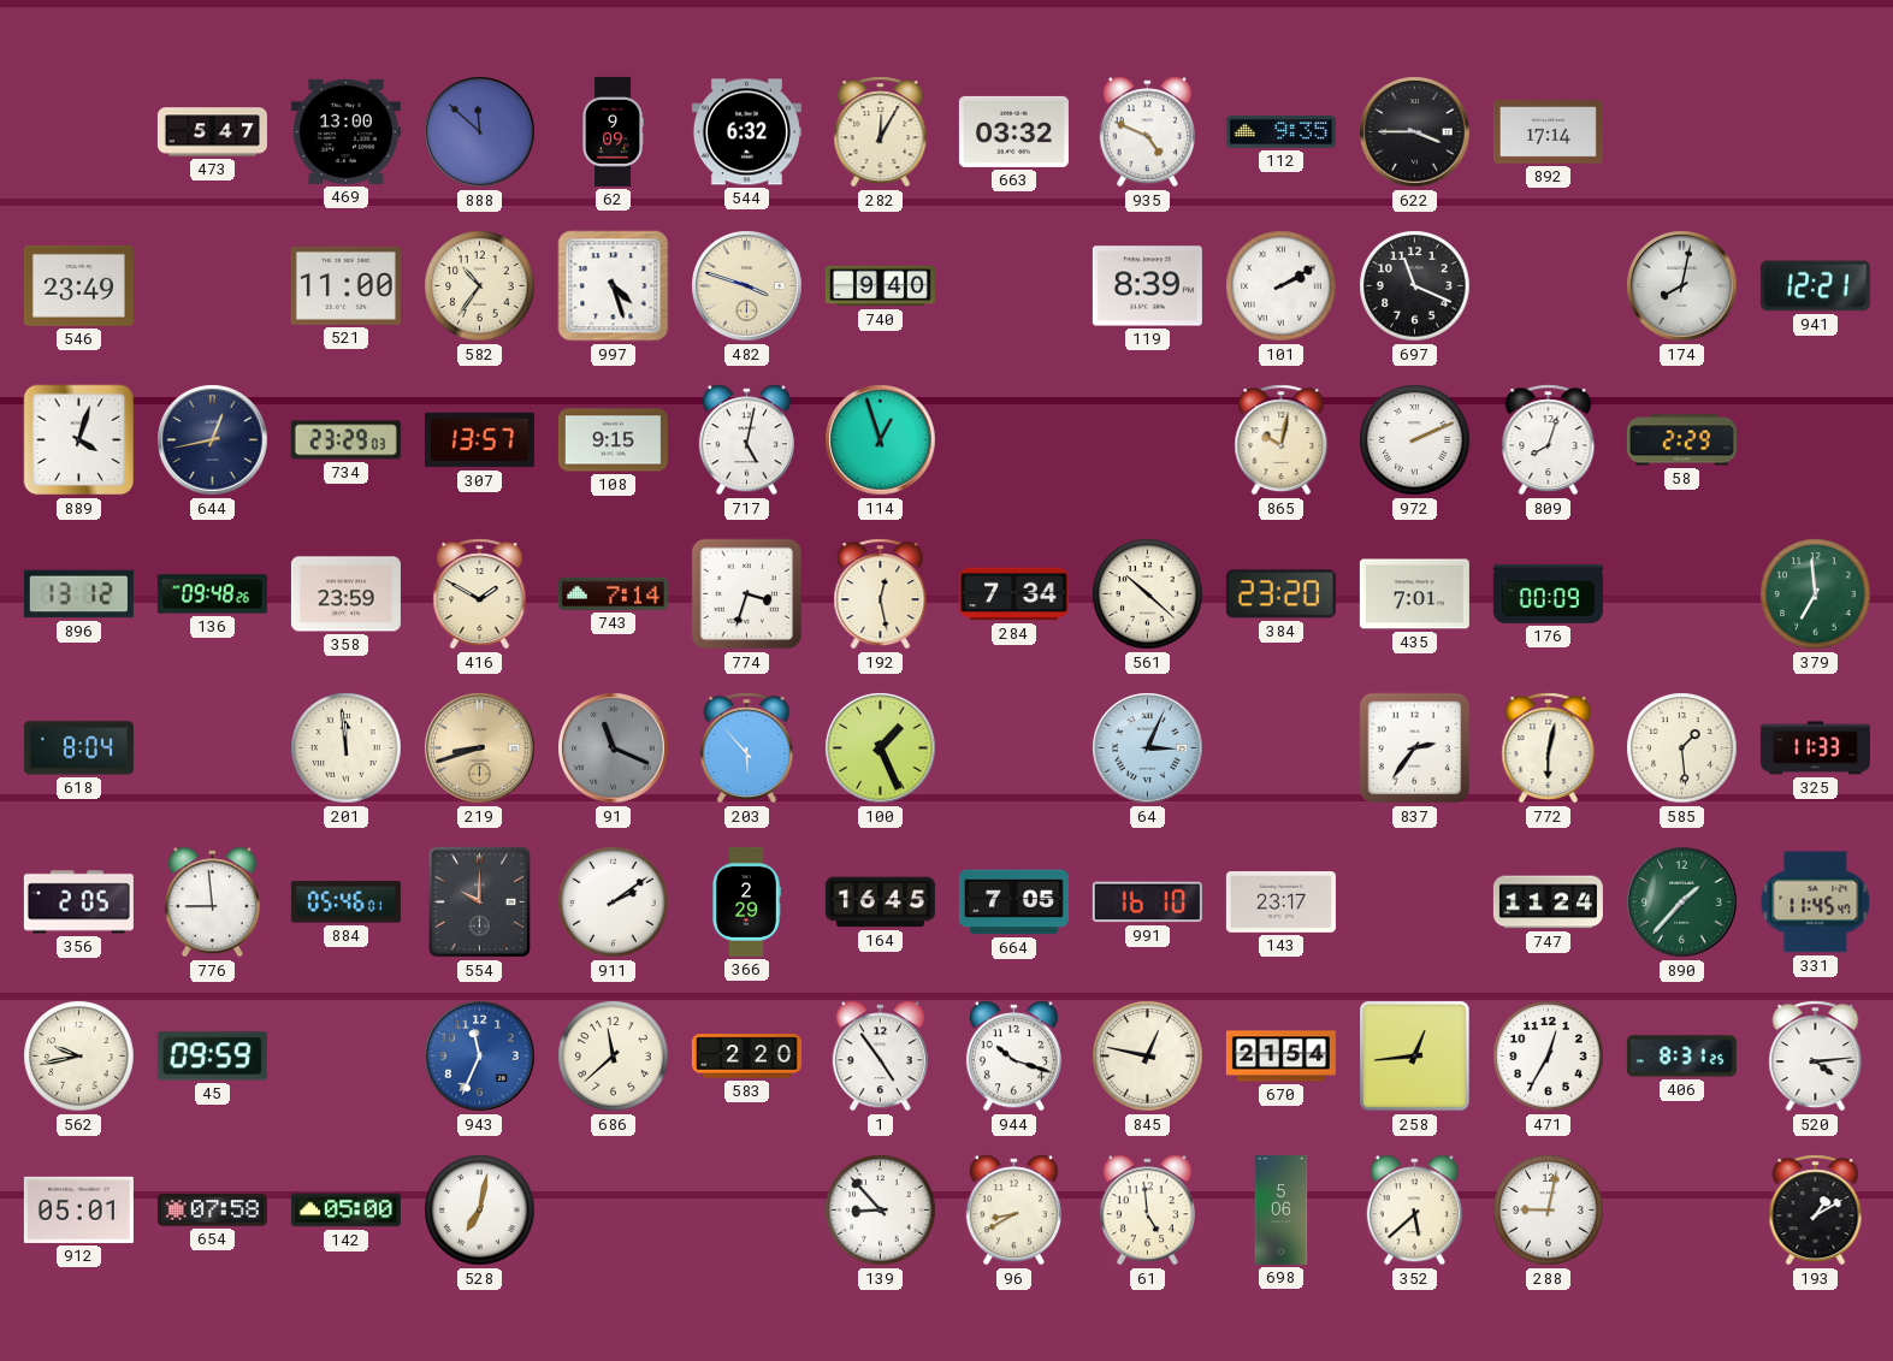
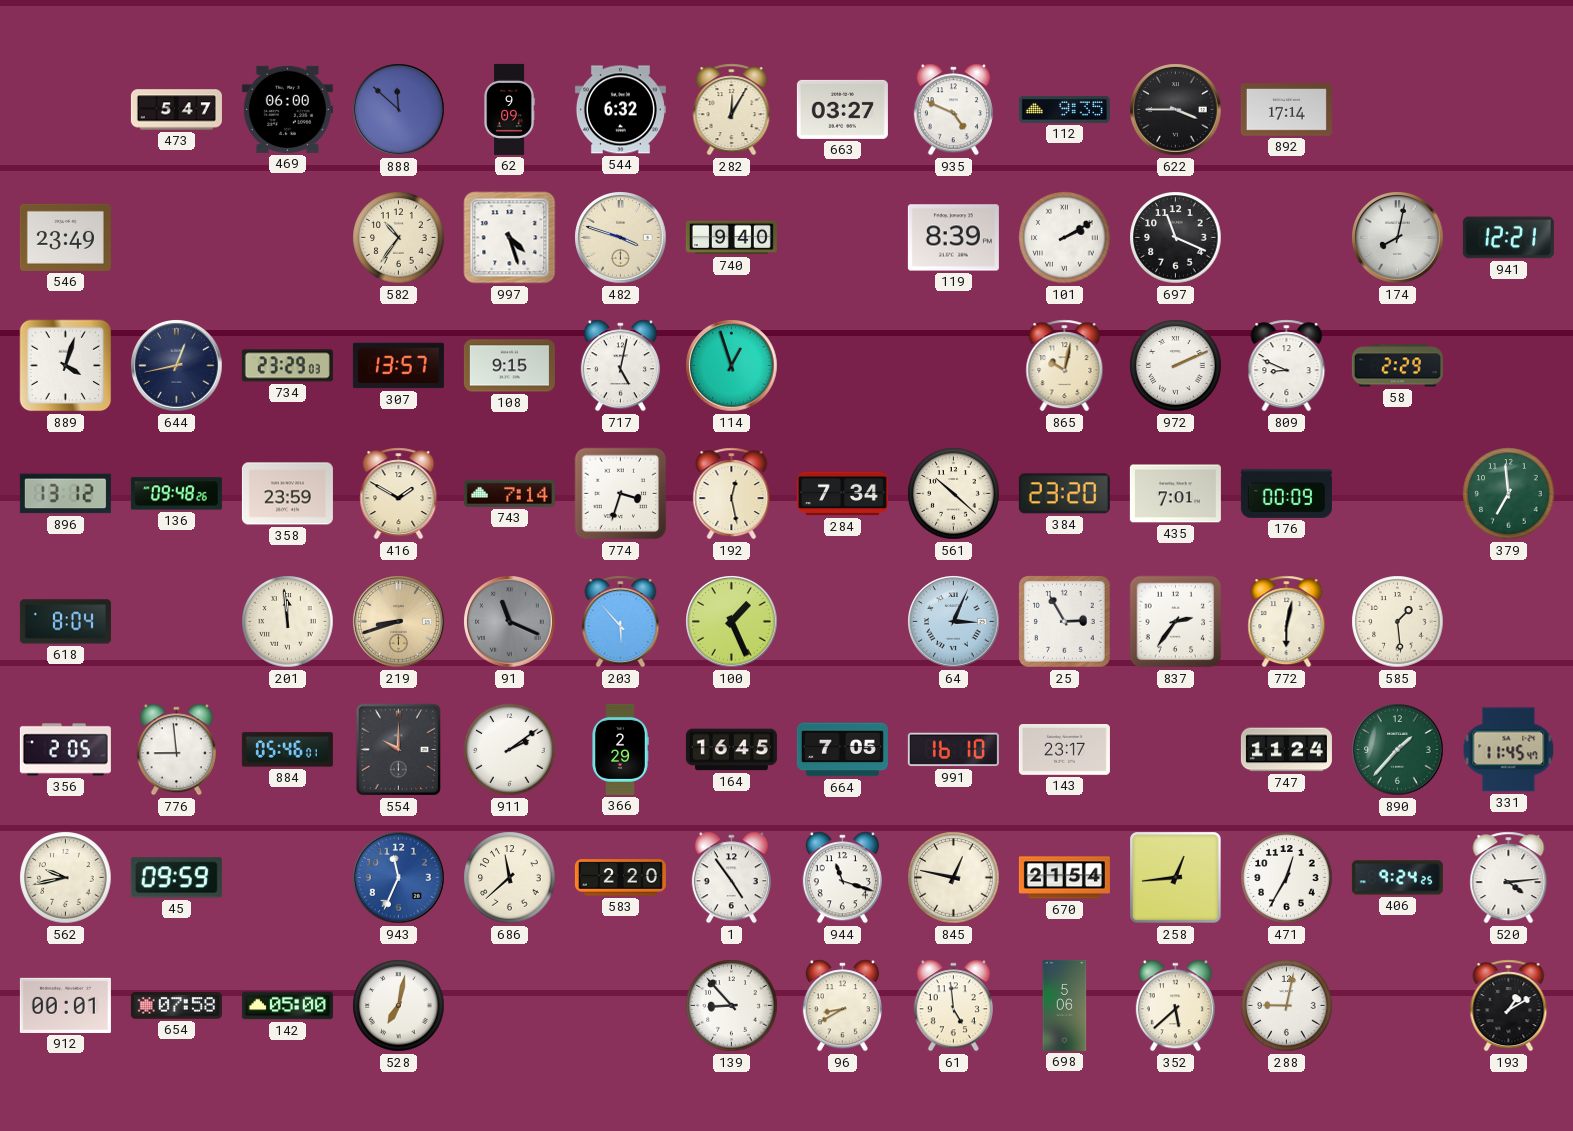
469: 13:00 -> 06:00 (287, 109)
663: 03:32 -> 03:27 (842, 109)
521: 11:00 -> none (345, 285)
809: 8:03 -> 8:49 (1287, 366)
25: none -> 2:55 (1065, 622)
325: 11:33 -> none (1815, 748)
944: 10:18 -> 11:18 (842, 878)
406: 8:31 -> 9:24 (1397, 878)
912: 05:01 -> 00:01 (65, 1005)
